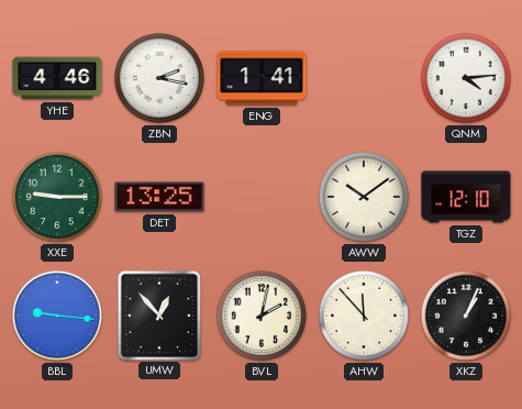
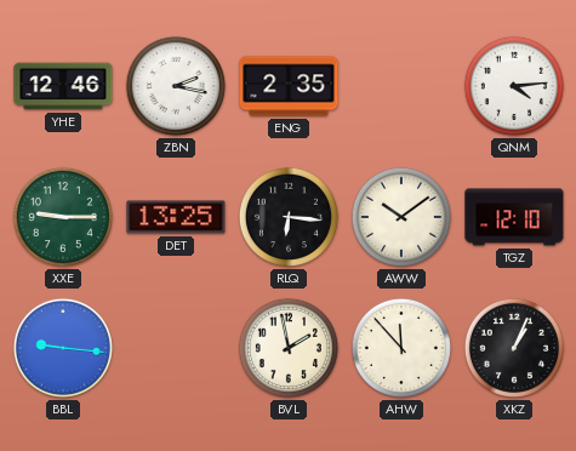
YHE: 4:46 -> 12:46 (63, 86)
ENG: 1:41 -> 2:35 (289, 86)
RLQ: none -> 6:16 (289, 217)
UMW: 12:53 -> none (158, 314)
BVL: 2:02 -> 1:58 (289, 348)
